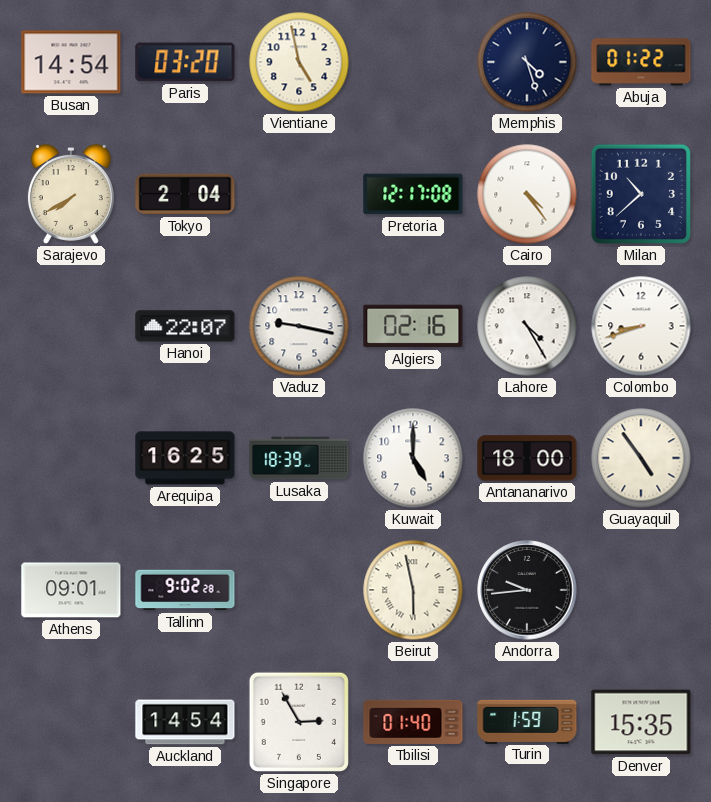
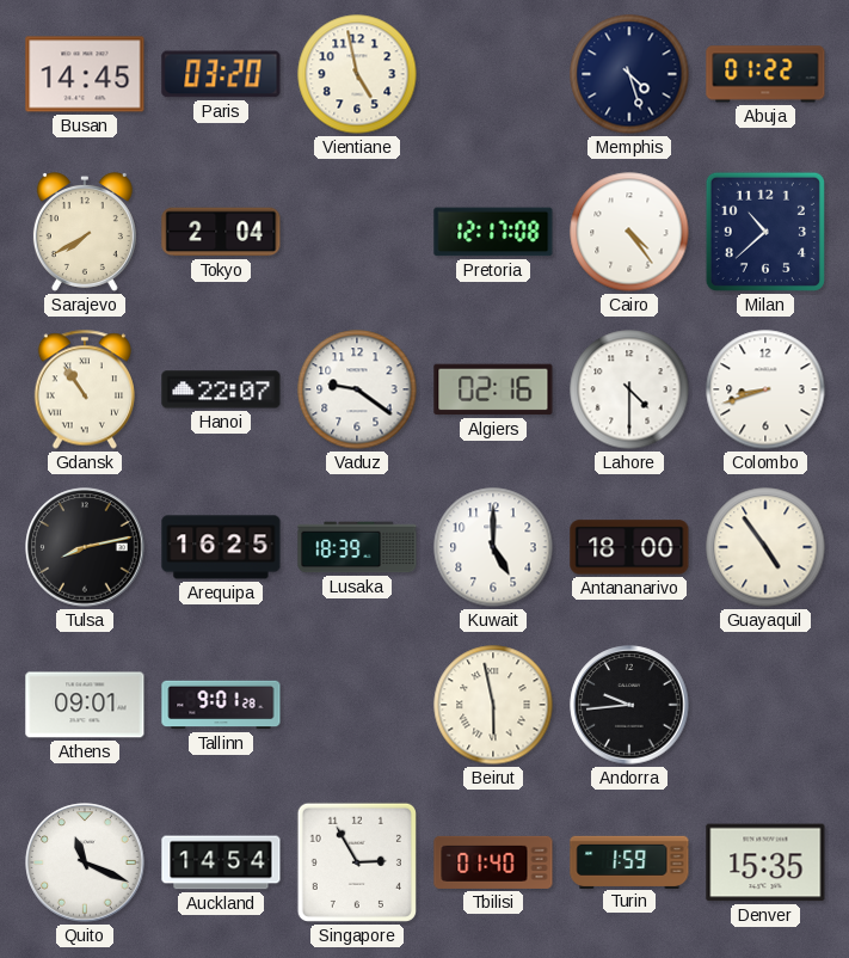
Busan: 14:54 -> 14:45 (85, 74)
Gdansk: none -> 10:54 (84, 389)
Vaduz: 9:17 -> 9:21 (357, 389)
Lahore: 4:25 -> 4:30 (629, 389)
Tulsa: none -> 8:13 (85, 547)
Tallinn: 9:02 -> 9:01 (221, 705)
Quito: none -> 11:19 (85, 862)
